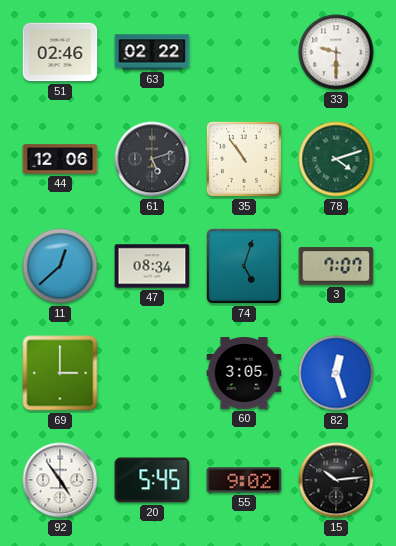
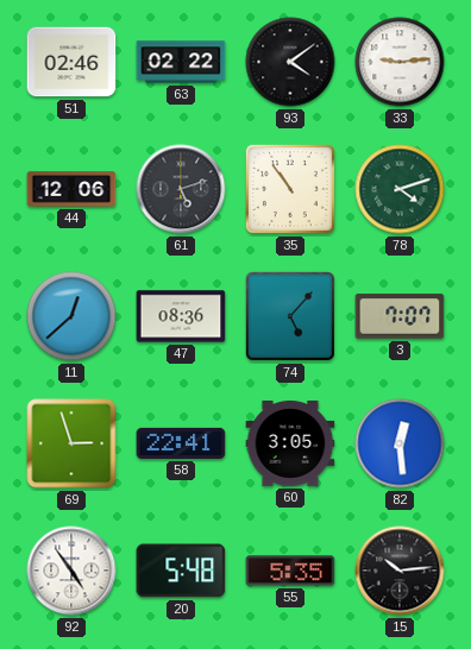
93: none -> 4:09 (290, 62)
33: 9:30 -> 9:14 (400, 62)
47: 08:34 -> 08:36 (181, 316)
74: 5:03 -> 5:07 (290, 316)
69: 3:00 -> 2:57 (71, 443)
58: none -> 22:41 (181, 443)
82: 12:27 -> 12:29 (400, 443)
20: 5:45 -> 5:48 (181, 571)
55: 9:02 -> 5:35 (290, 571)
